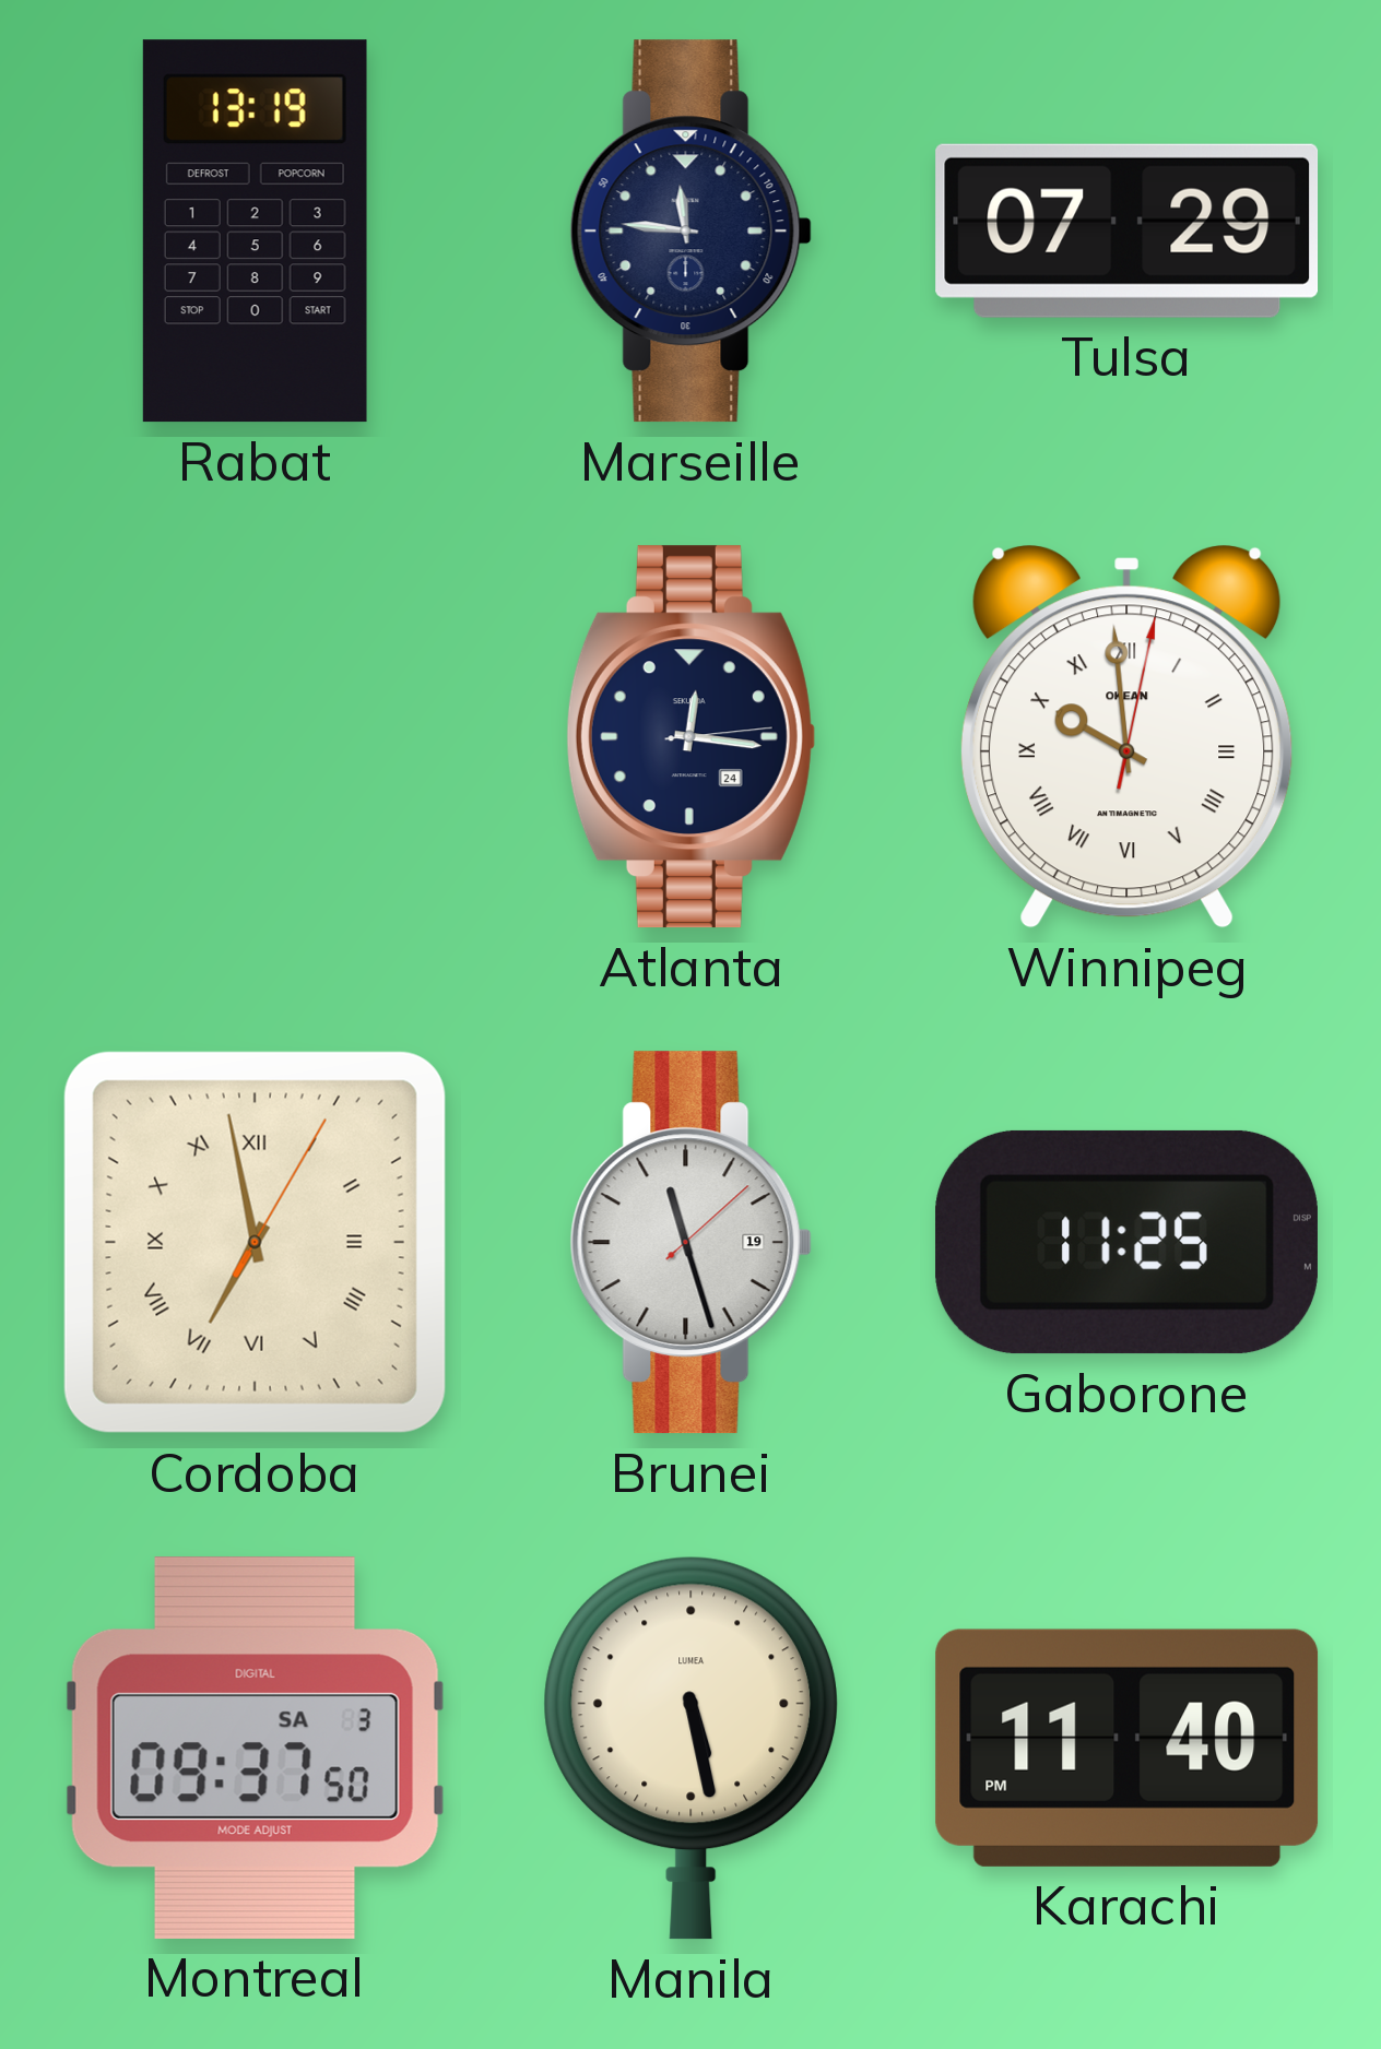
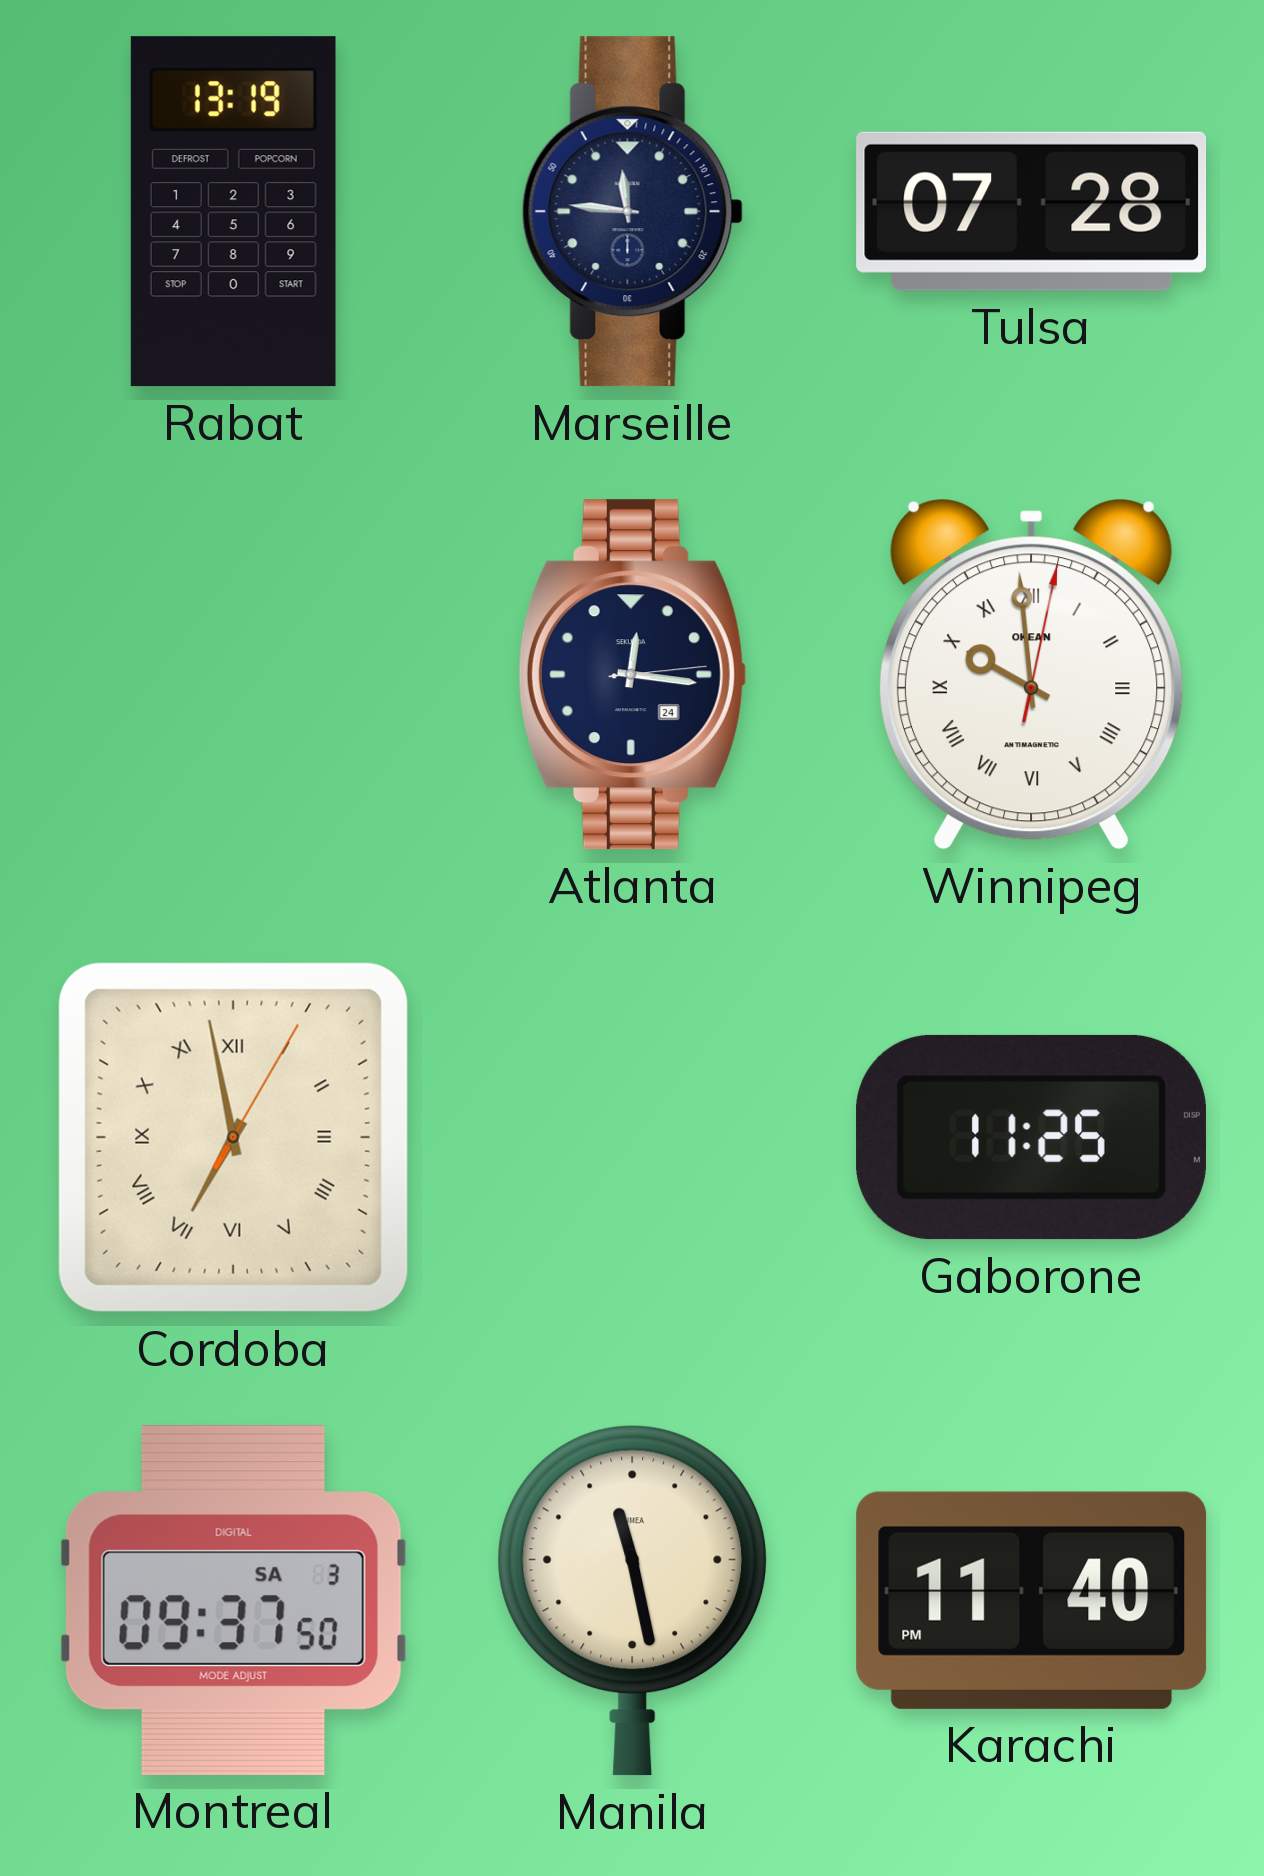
Tulsa: 07:29 -> 07:28 (1032, 211)
Brunei: 11:27 -> none (690, 1243)
Manila: 5:28 -> 11:28 (632, 1600)
